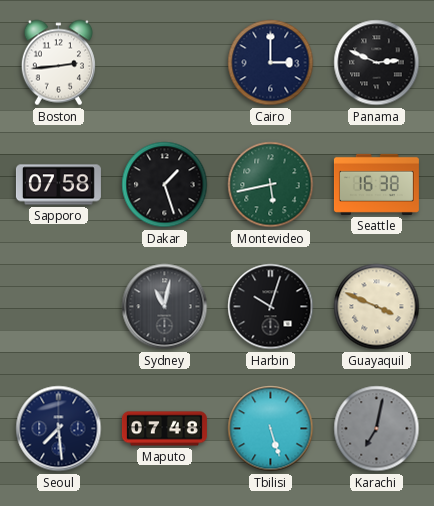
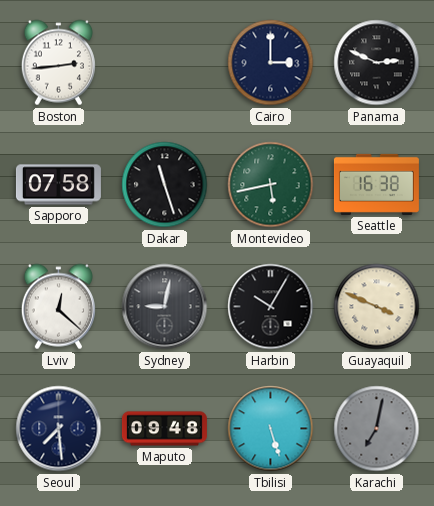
Dakar: 1:27 -> 11:27 (165, 185)
Lviv: none -> 12:22 (58, 307)
Sydney: 11:02 -> 9:02 (165, 307)
Harbin: 10:03 -> 10:05 (271, 307)
Maputo: 07:48 -> 09:48 (164, 429)
